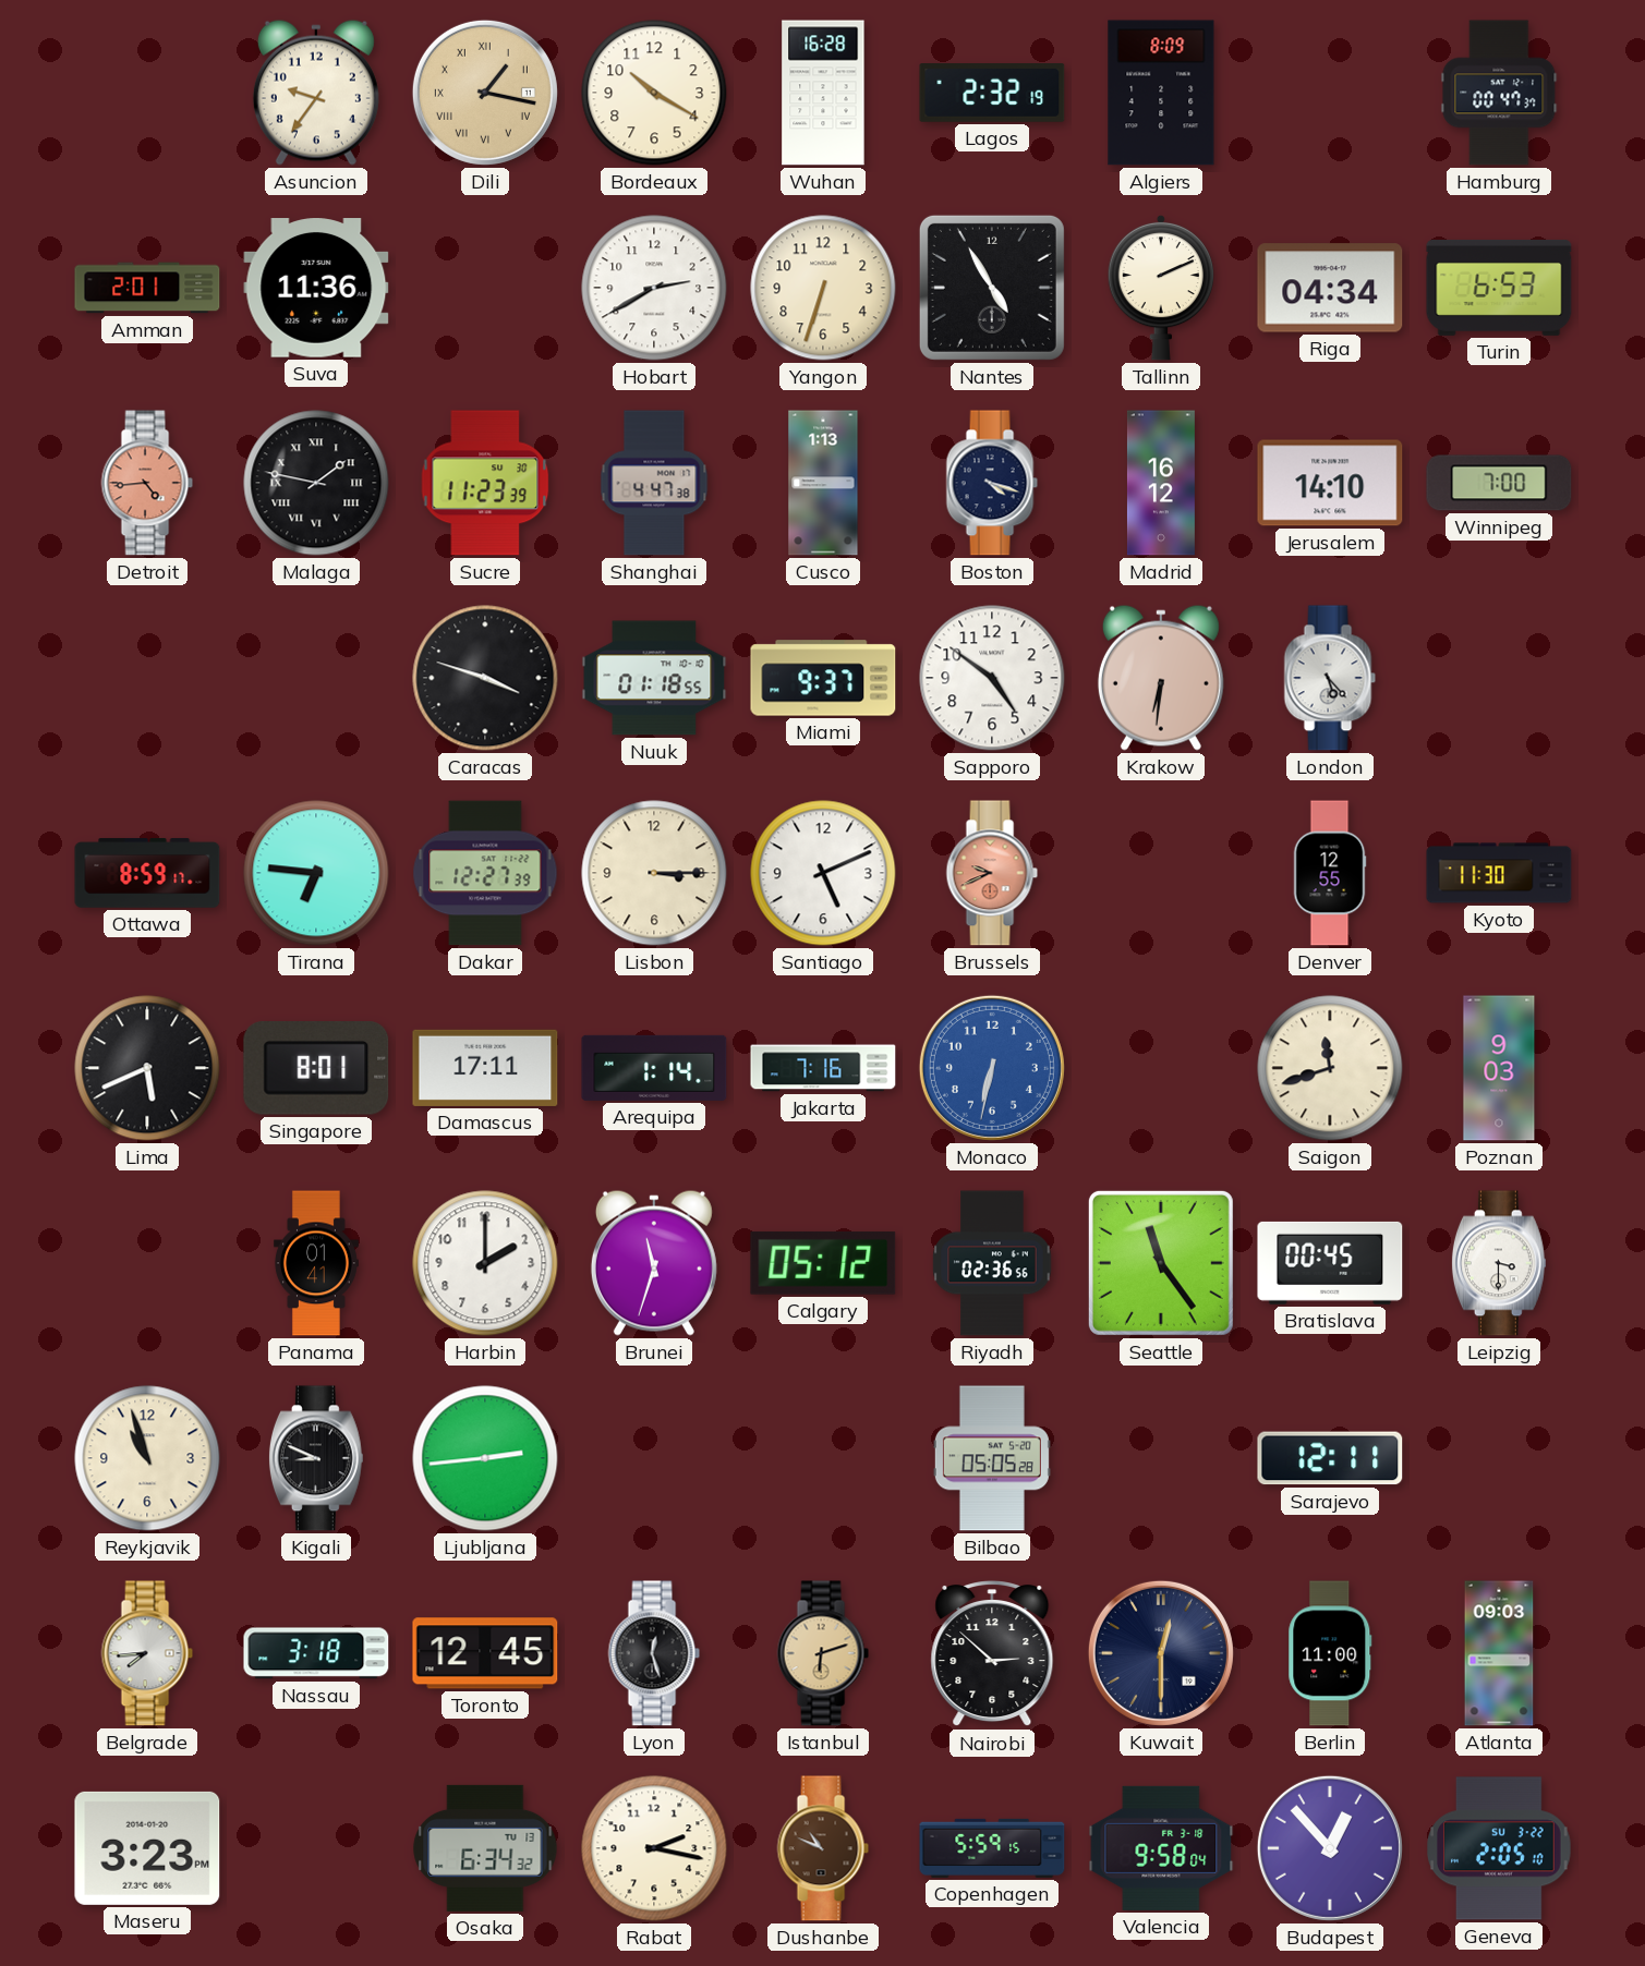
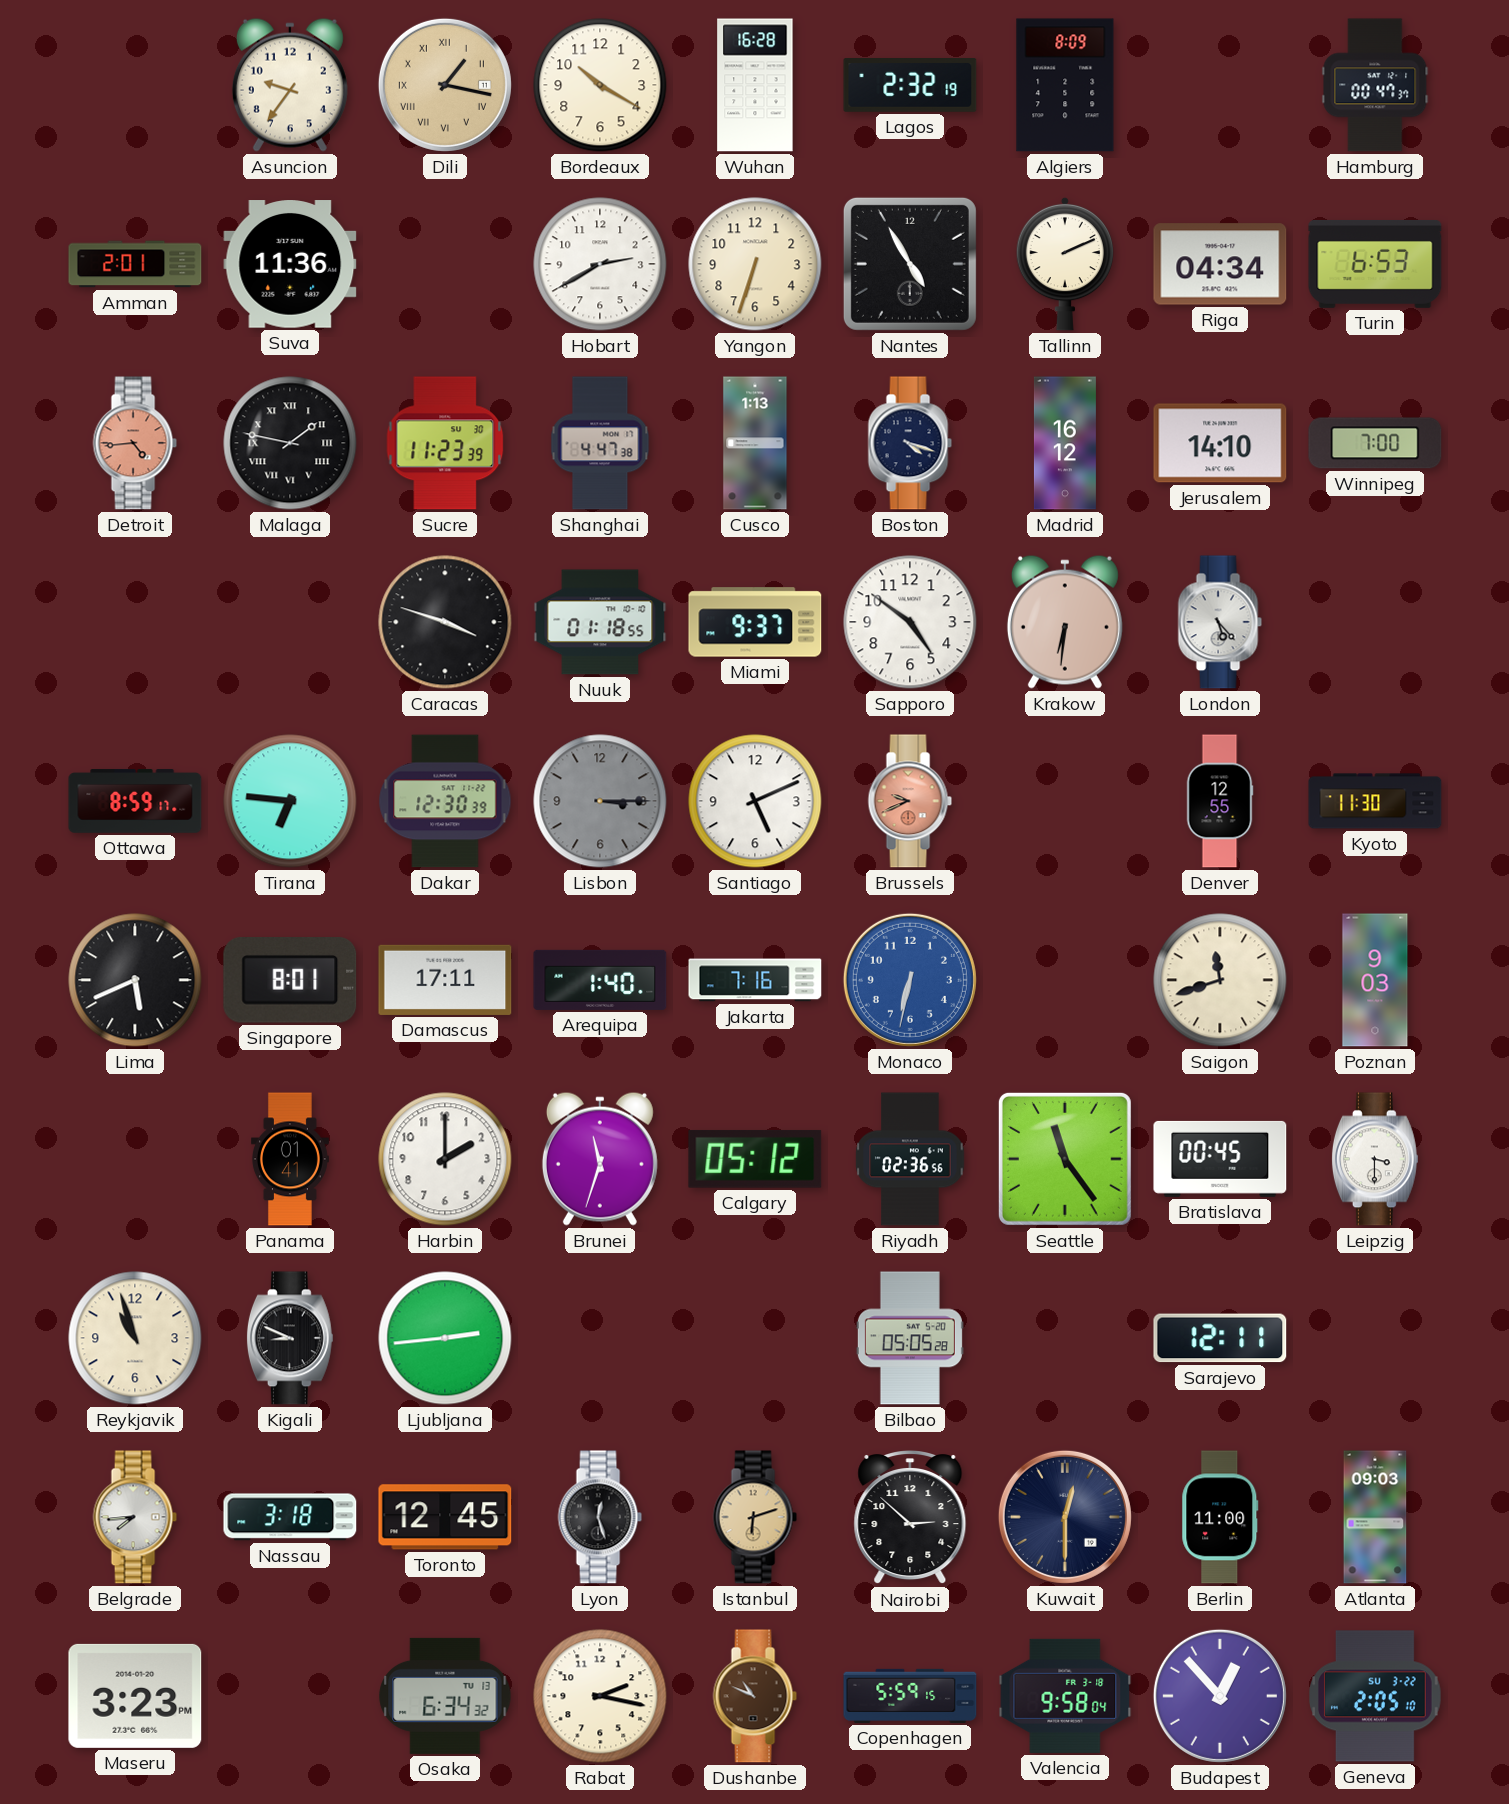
Dakar: 12:27 -> 12:30 (445, 801)
Lisbon dial: cream -> grey (600, 801)
Arequipa: 1:14 -> 1:40 (600, 980)
